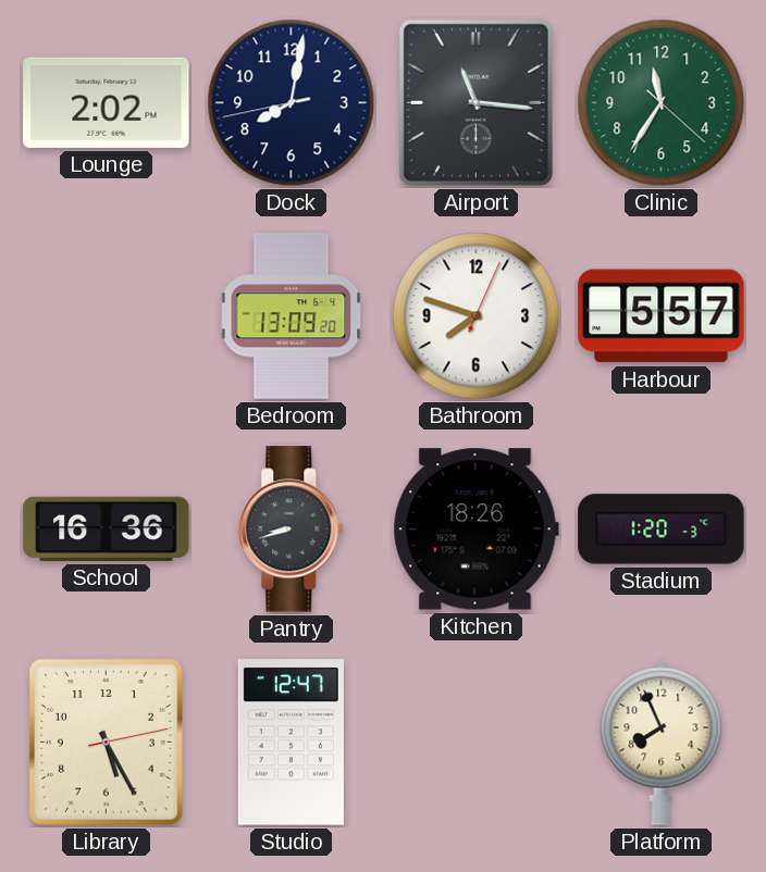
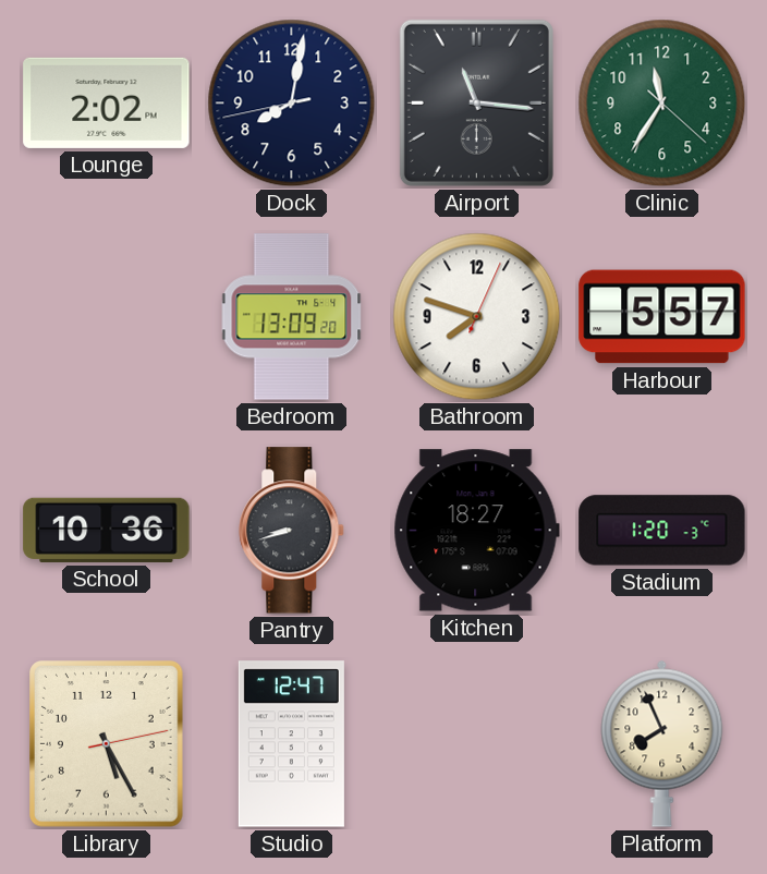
School: 16:36 -> 10:36 (107, 530)
Kitchen: 18:26 -> 18:27 (476, 531)
